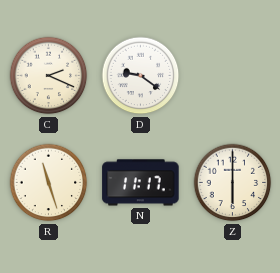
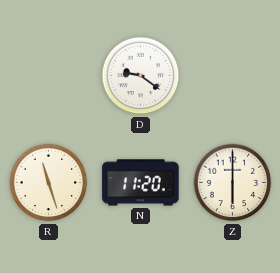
C: 2:19 -> none (49, 76)
N: 11:17 -> 11:20 (141, 183)
